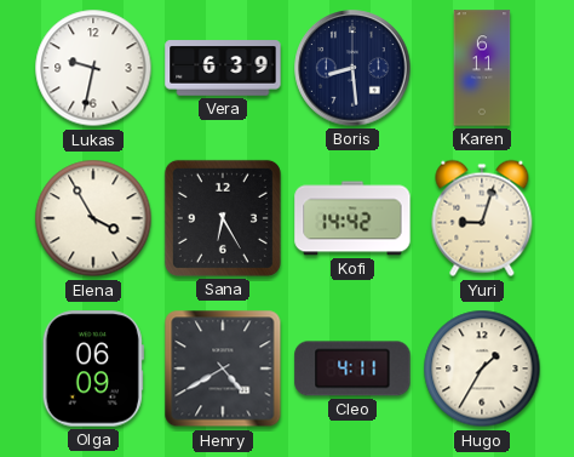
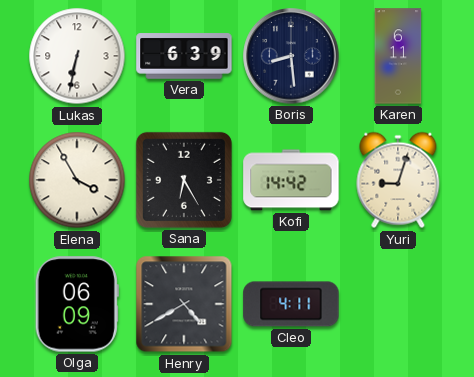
Lukas: 9:32 -> 6:32 (77, 56)
Hugo: 1:35 -> none (482, 369)
